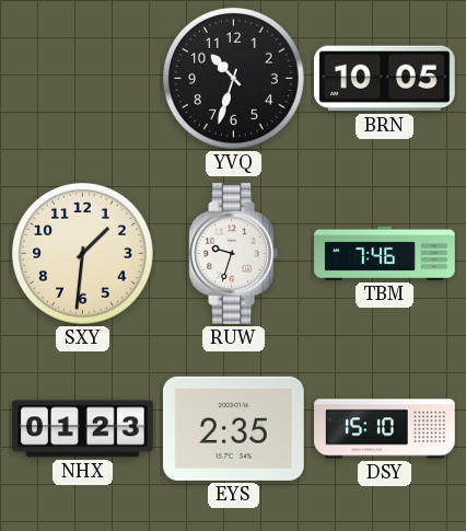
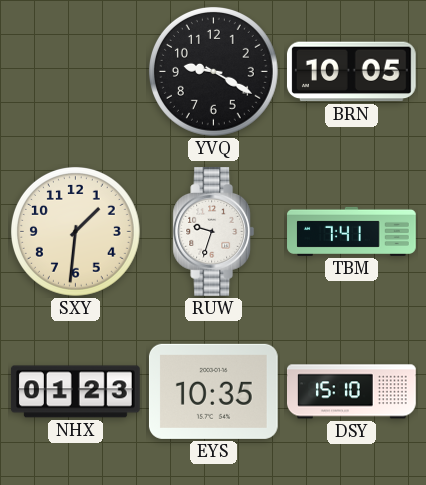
YVQ: 10:33 -> 9:20 (213, 71)
TBM: 7:46 -> 7:41 (352, 231)
EYS: 2:35 -> 10:35 (213, 391)
